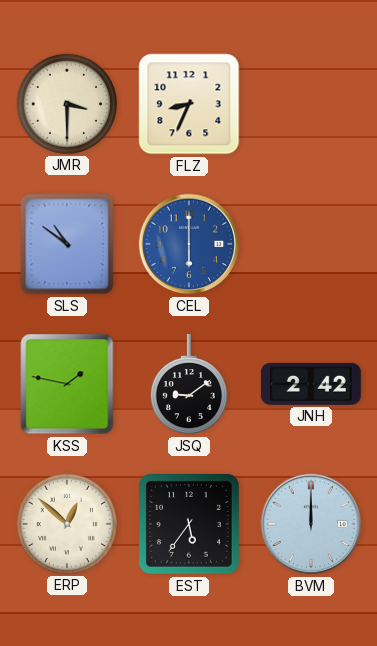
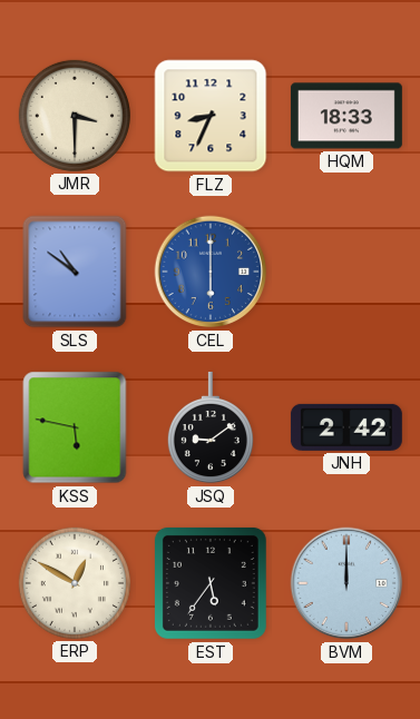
HQM: none -> 18:33 (346, 116)
KSS: 1:47 -> 5:47 (75, 427)
ERP: 12:52 -> 12:50 (75, 583)
